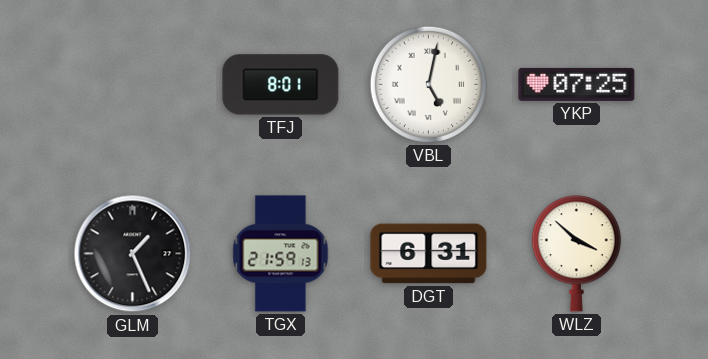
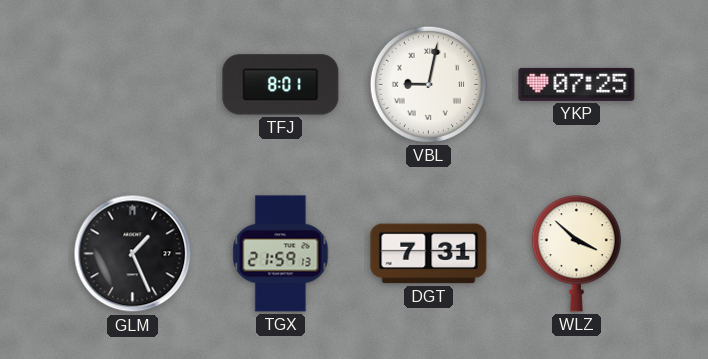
VBL: 5:02 -> 9:02 (428, 84)
DGT: 6:31 -> 7:31 (429, 254)
